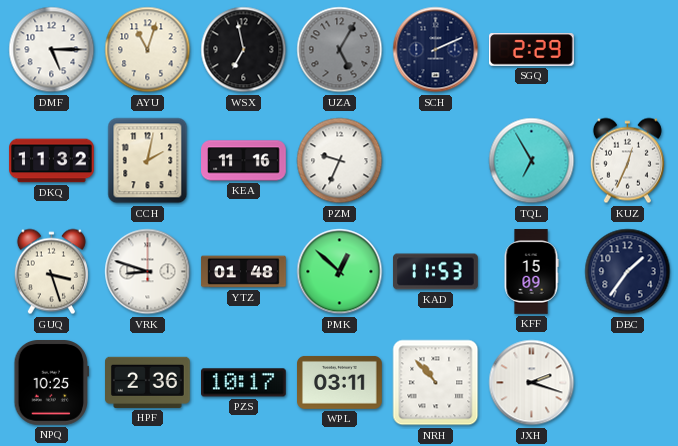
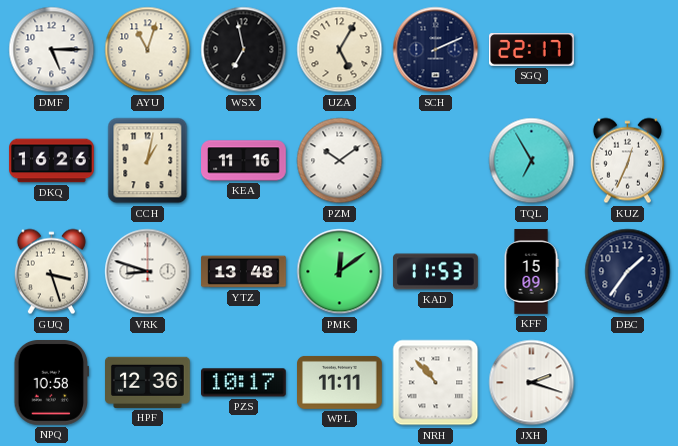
UZA dial: grey -> cream (340, 50)
SGQ: 2:29 -> 22:17 (532, 50)
DKQ: 11:32 -> 16:26 (52, 161)
CCH: 2:02 -> 1:02 (148, 161)
PZM: 9:34 -> 10:09 (340, 161)
YTZ: 01:48 -> 13:48 (244, 272)
PMK: 12:52 -> 12:09 (340, 272)
NPQ: 10:25 -> 10:58 (52, 383)
HPF: 2:36 -> 12:36 (148, 382)
WPL: 03:11 -> 11:11 (340, 382)
